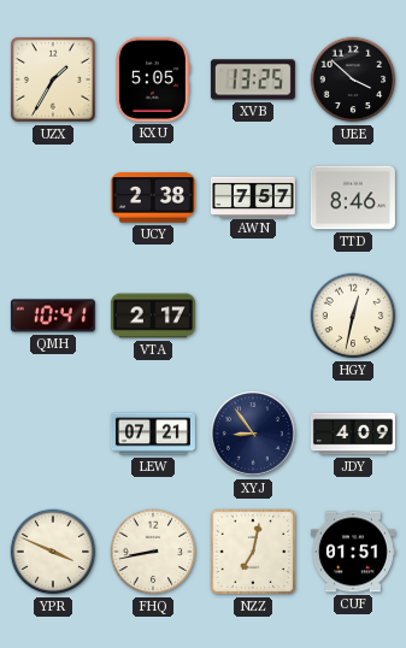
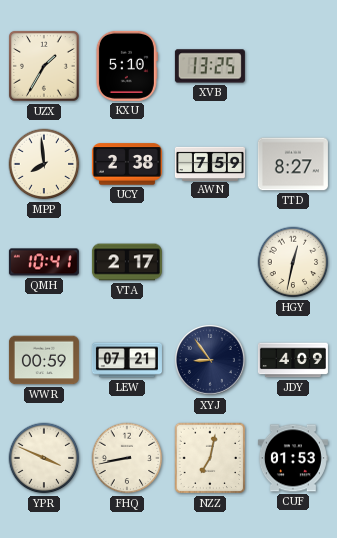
KXU: 5:05 -> 5:10 (127, 66)
UEE: 3:52 -> none (353, 79)
MPP: none -> 7:59 (44, 164)
AWN: 7:57 -> 7:59 (210, 163)
TTD: 8:46 -> 8:27 (293, 164)
WWR: none -> 00:59 (44, 360)
CUF: 01:51 -> 01:53 (293, 458)
